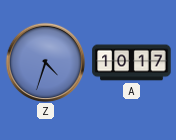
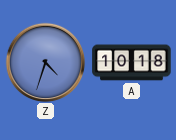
A: 10:17 -> 10:18 (132, 63)
